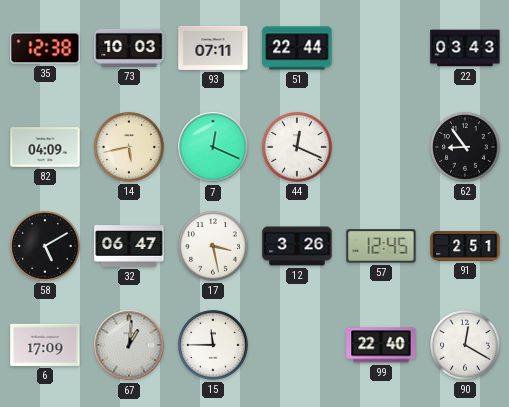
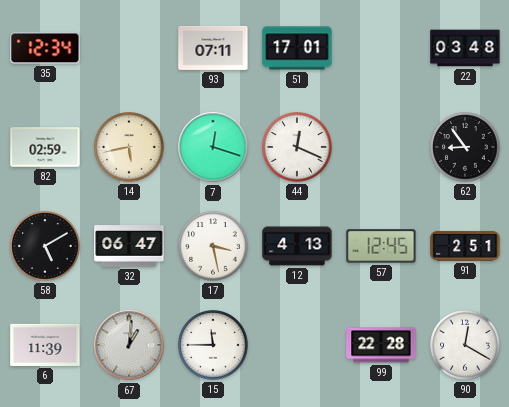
35: 12:38 -> 12:34 (45, 48)
73: 10:03 -> none (129, 48)
51: 22:44 -> 17:01 (297, 48)
22: 03:43 -> 03:48 (465, 48)
82: 04:09 -> 02:59 (45, 147)
7: 12:19 -> 12:18 (213, 147)
12: 3:26 -> 4:13 (297, 246)
6: 17:09 -> 11:39 (45, 345)
99: 22:40 -> 22:28 (381, 345)
